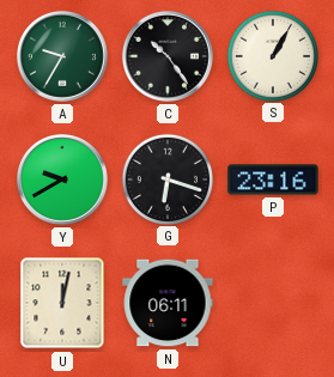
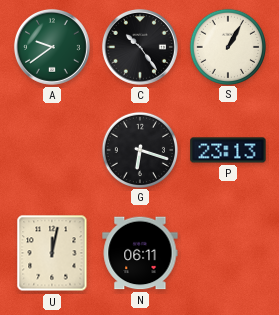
A: 9:35 -> 9:39 (52, 47)
Y: 9:40 -> none (62, 180)
P: 23:16 -> 23:13 (228, 150)
